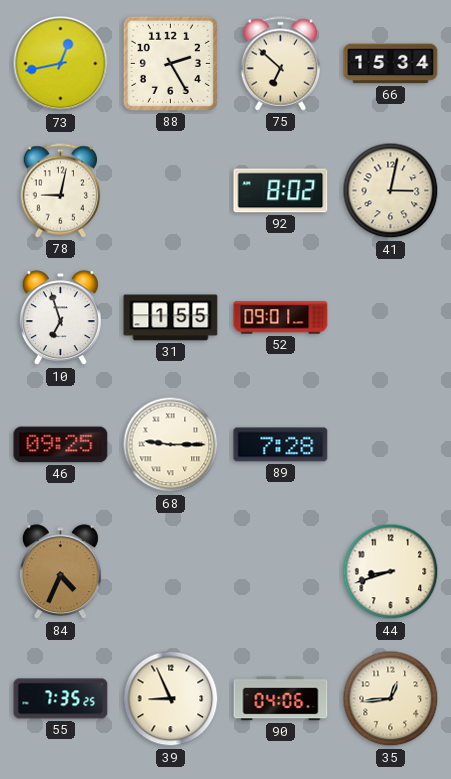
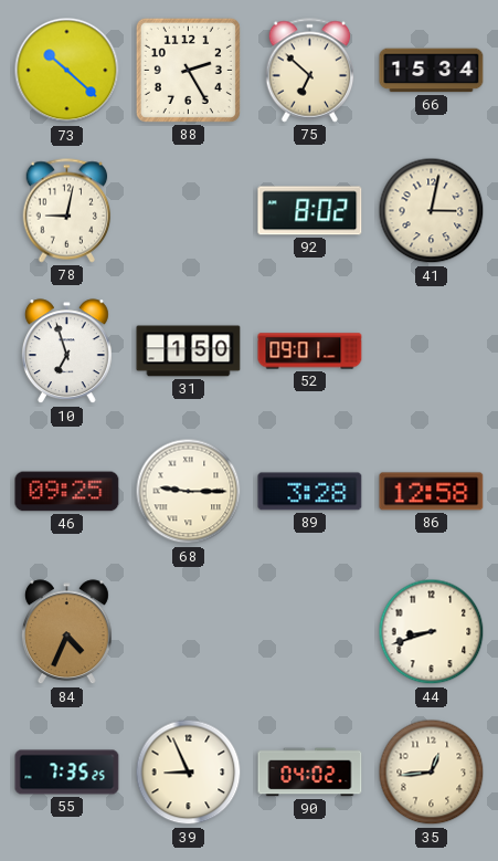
73: 12:43 -> 10:22 (67, 71)
31: 1:55 -> 1:50 (189, 351)
89: 7:28 -> 3:28 (310, 492)
86: none -> 12:58 (432, 492)
90: 04:06 -> 04:02 (310, 773)
